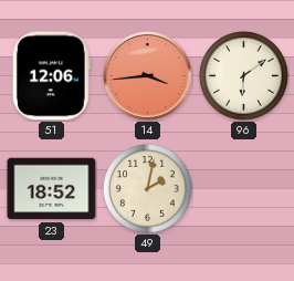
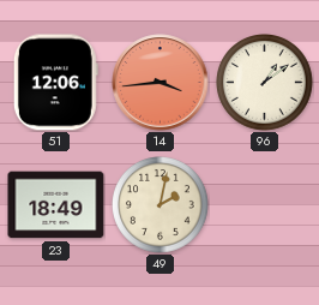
96: 6:09 -> 1:09 (265, 83)
23: 18:52 -> 18:49 (56, 205)
